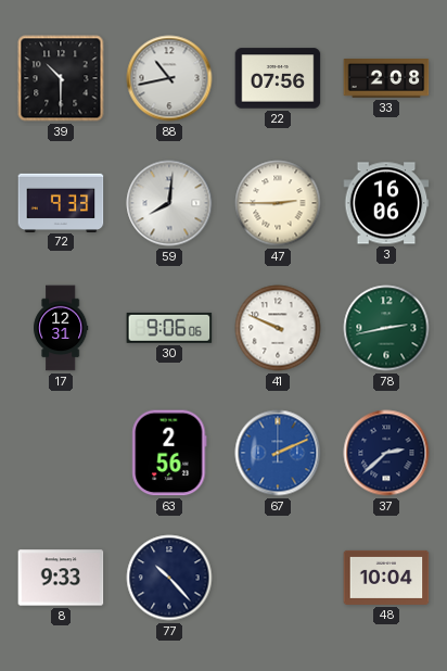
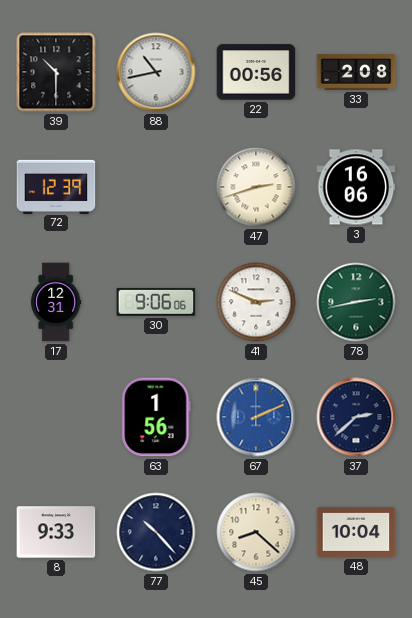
22: 07:56 -> 00:56 (256, 72)
72: 9:33 -> 12:39 (56, 186)
59: 8:01 -> none (169, 203)
47: 2:45 -> 2:42 (256, 187)
41: 9:49 -> 2:49 (256, 302)
63: 2:56 -> 1:56 (156, 417)
45: none -> 8:22 (256, 532)
